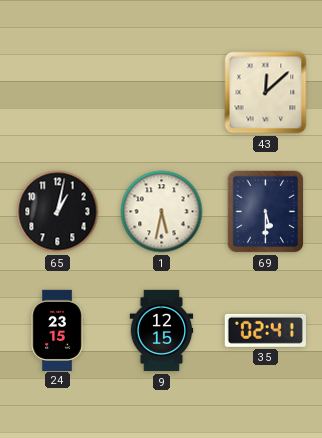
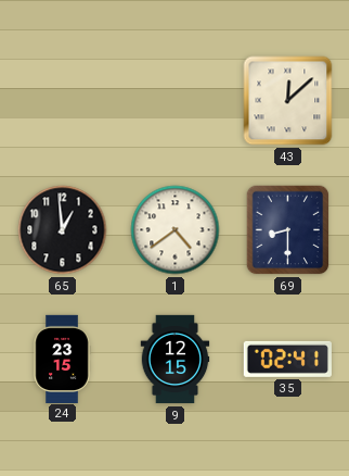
65: 1:02 -> 12:59 (63, 230)
1: 5:32 -> 4:39 (176, 230)
69: 5:30 -> 8:30 (288, 230)
